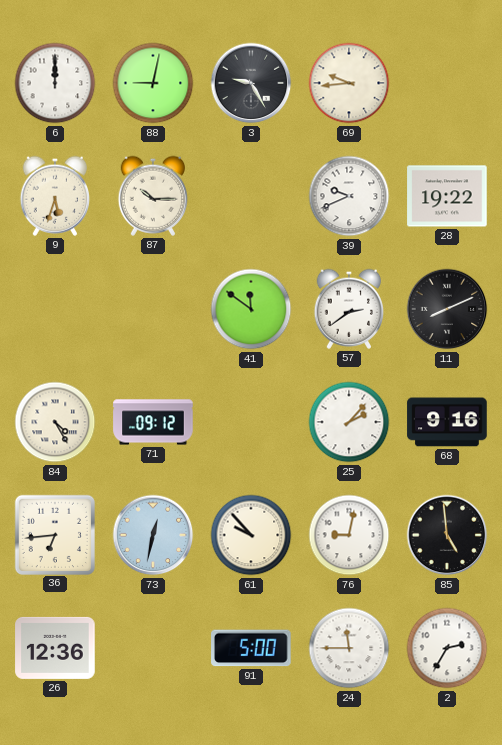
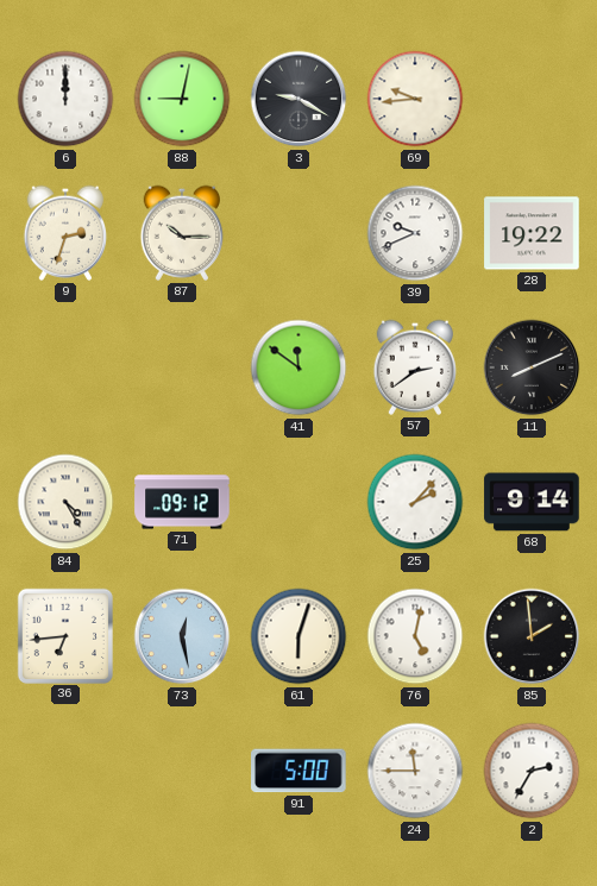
3: 9:25 -> 9:20 (298, 99)
9: 5:33 -> 2:33 (64, 233)
68: 9:16 -> 9:14 (532, 502)
73: 12:32 -> 12:28 (182, 636)
61: 9:53 -> 6:03 (298, 636)
76: 9:02 -> 5:02 (415, 636)
85: 4:59 -> 1:59 (532, 636)
26: 12:36 -> none (55, 648)
